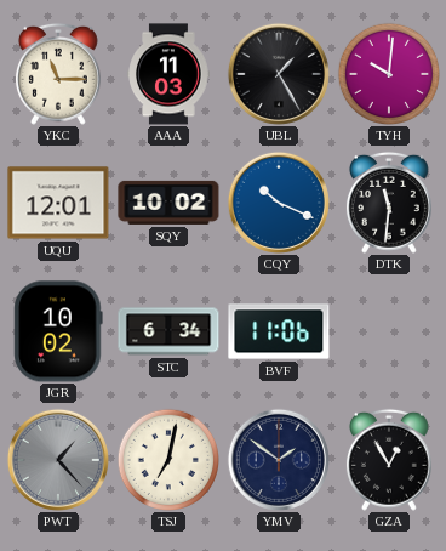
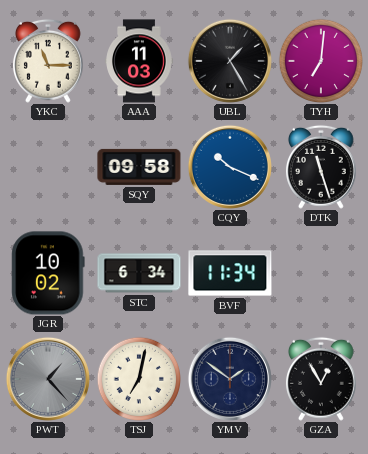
TYH: 10:01 -> 7:01 (320, 60)
UQU: 12:01 -> none (58, 203)
SQY: 10:02 -> 09:58 (139, 167)
DTK: 11:31 -> 11:27 (321, 167)
BVF: 11:06 -> 11:34 (230, 273)
